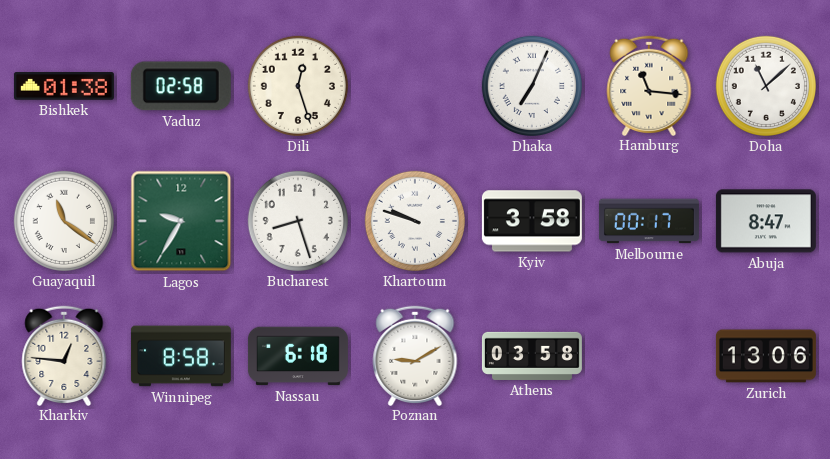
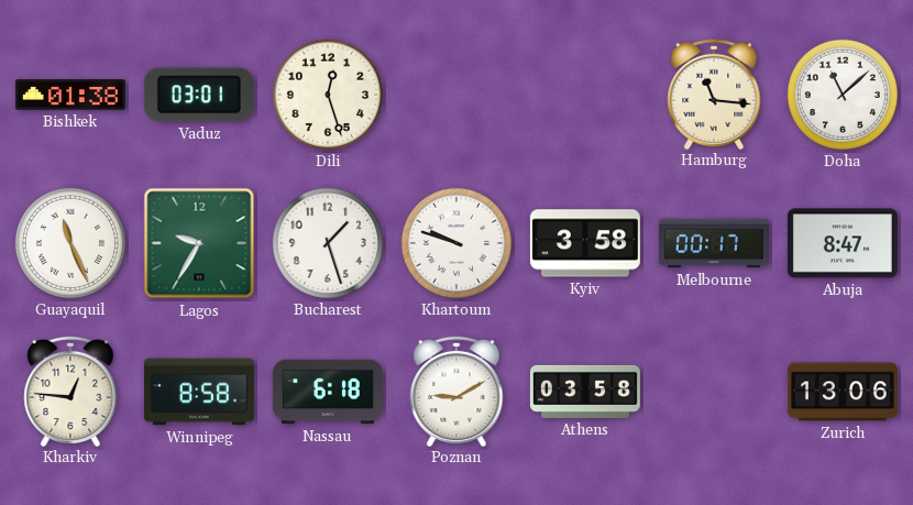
Vaduz: 02:58 -> 03:01 (199, 95)
Dhaka: 7:04 -> none (532, 86)
Guayaquil: 11:21 -> 11:26 (70, 243)
Bucharest: 8:27 -> 1:27 (328, 243)
